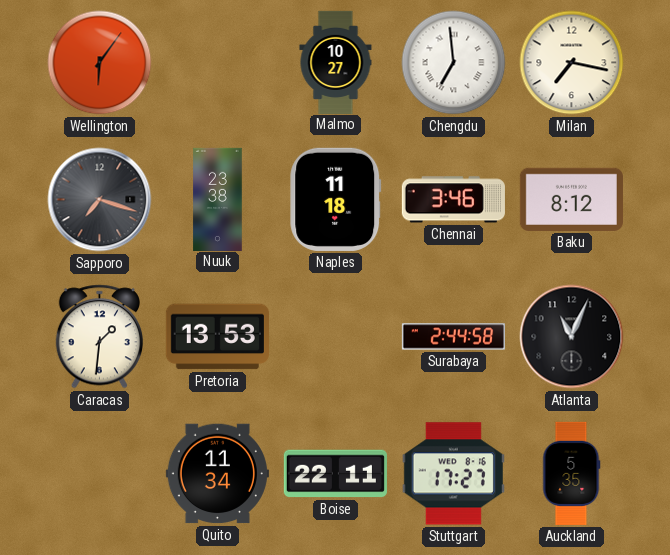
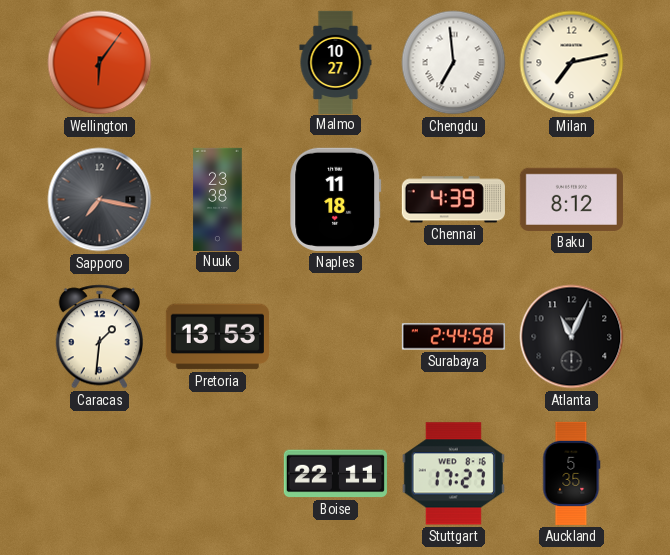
Milan: 7:17 -> 7:13 (572, 63)
Sapporo: 7:18 -> 7:17 (100, 200)
Chennai: 3:46 -> 4:39 (453, 200)
Quito: 11:34 -> none (217, 474)
